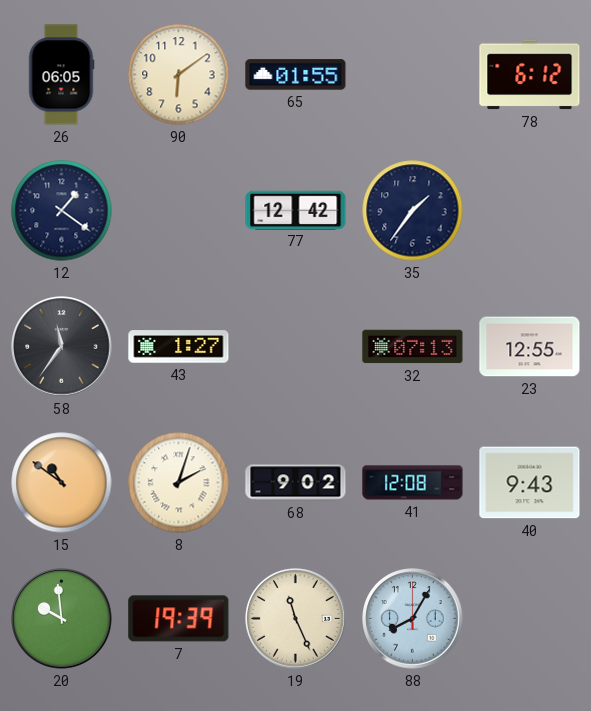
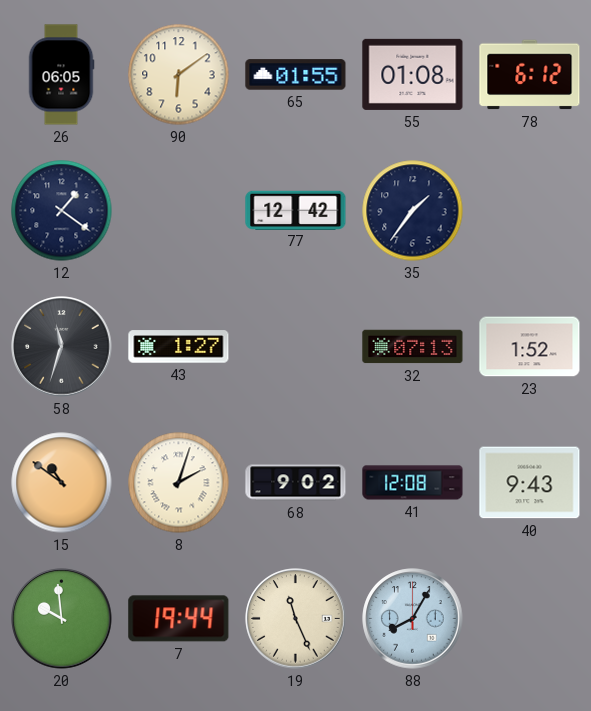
55: none -> 01:08 (413, 74)
58: 11:36 -> 11:33 (62, 347)
23: 12:55 -> 1:52 (530, 347)
7: 19:39 -> 19:44 (179, 619)
